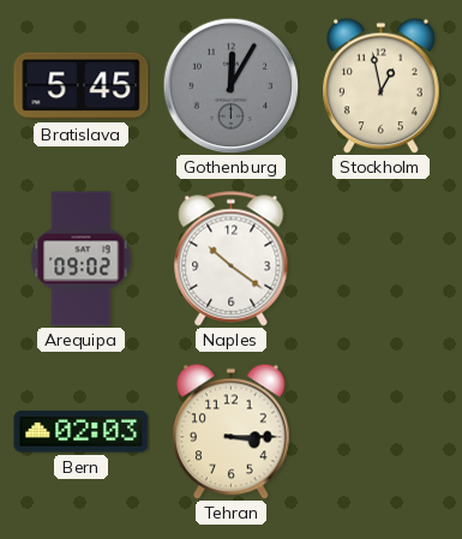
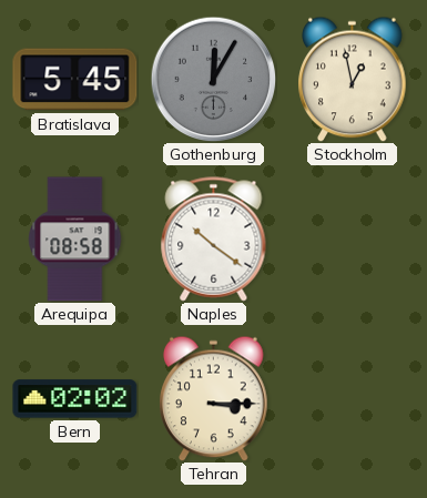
Arequipa: 09:02 -> 08:58 (75, 240)
Bern: 02:03 -> 02:02 (75, 399)
